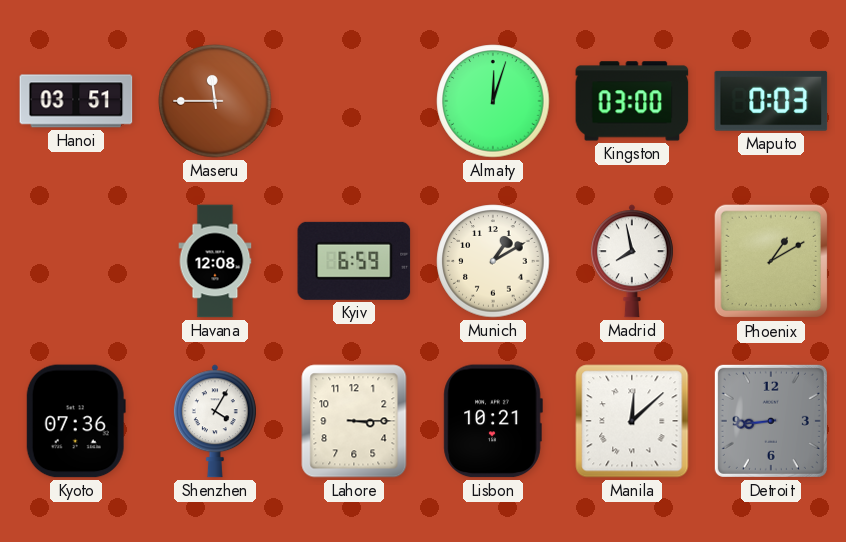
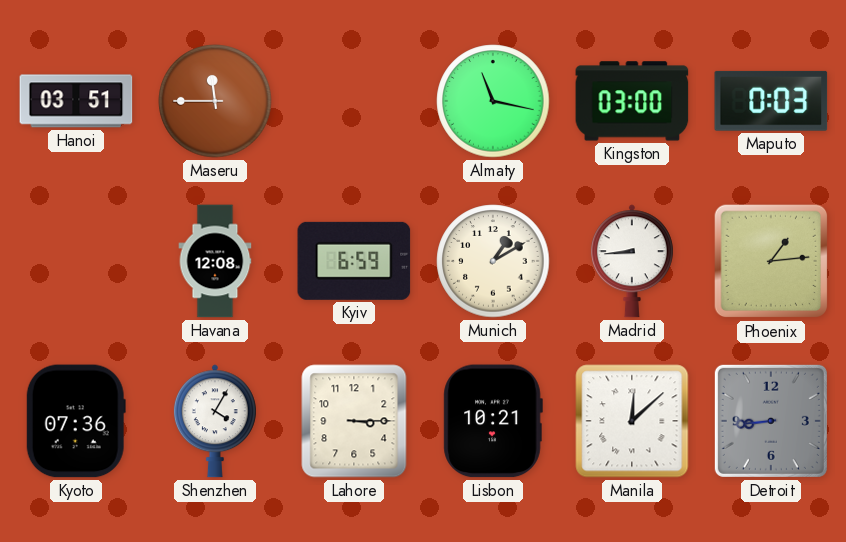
Almaty: 12:03 -> 11:17 (493, 101)
Madrid: 7:58 -> 8:44 (632, 261)
Phoenix: 1:10 -> 1:14 (771, 261)
